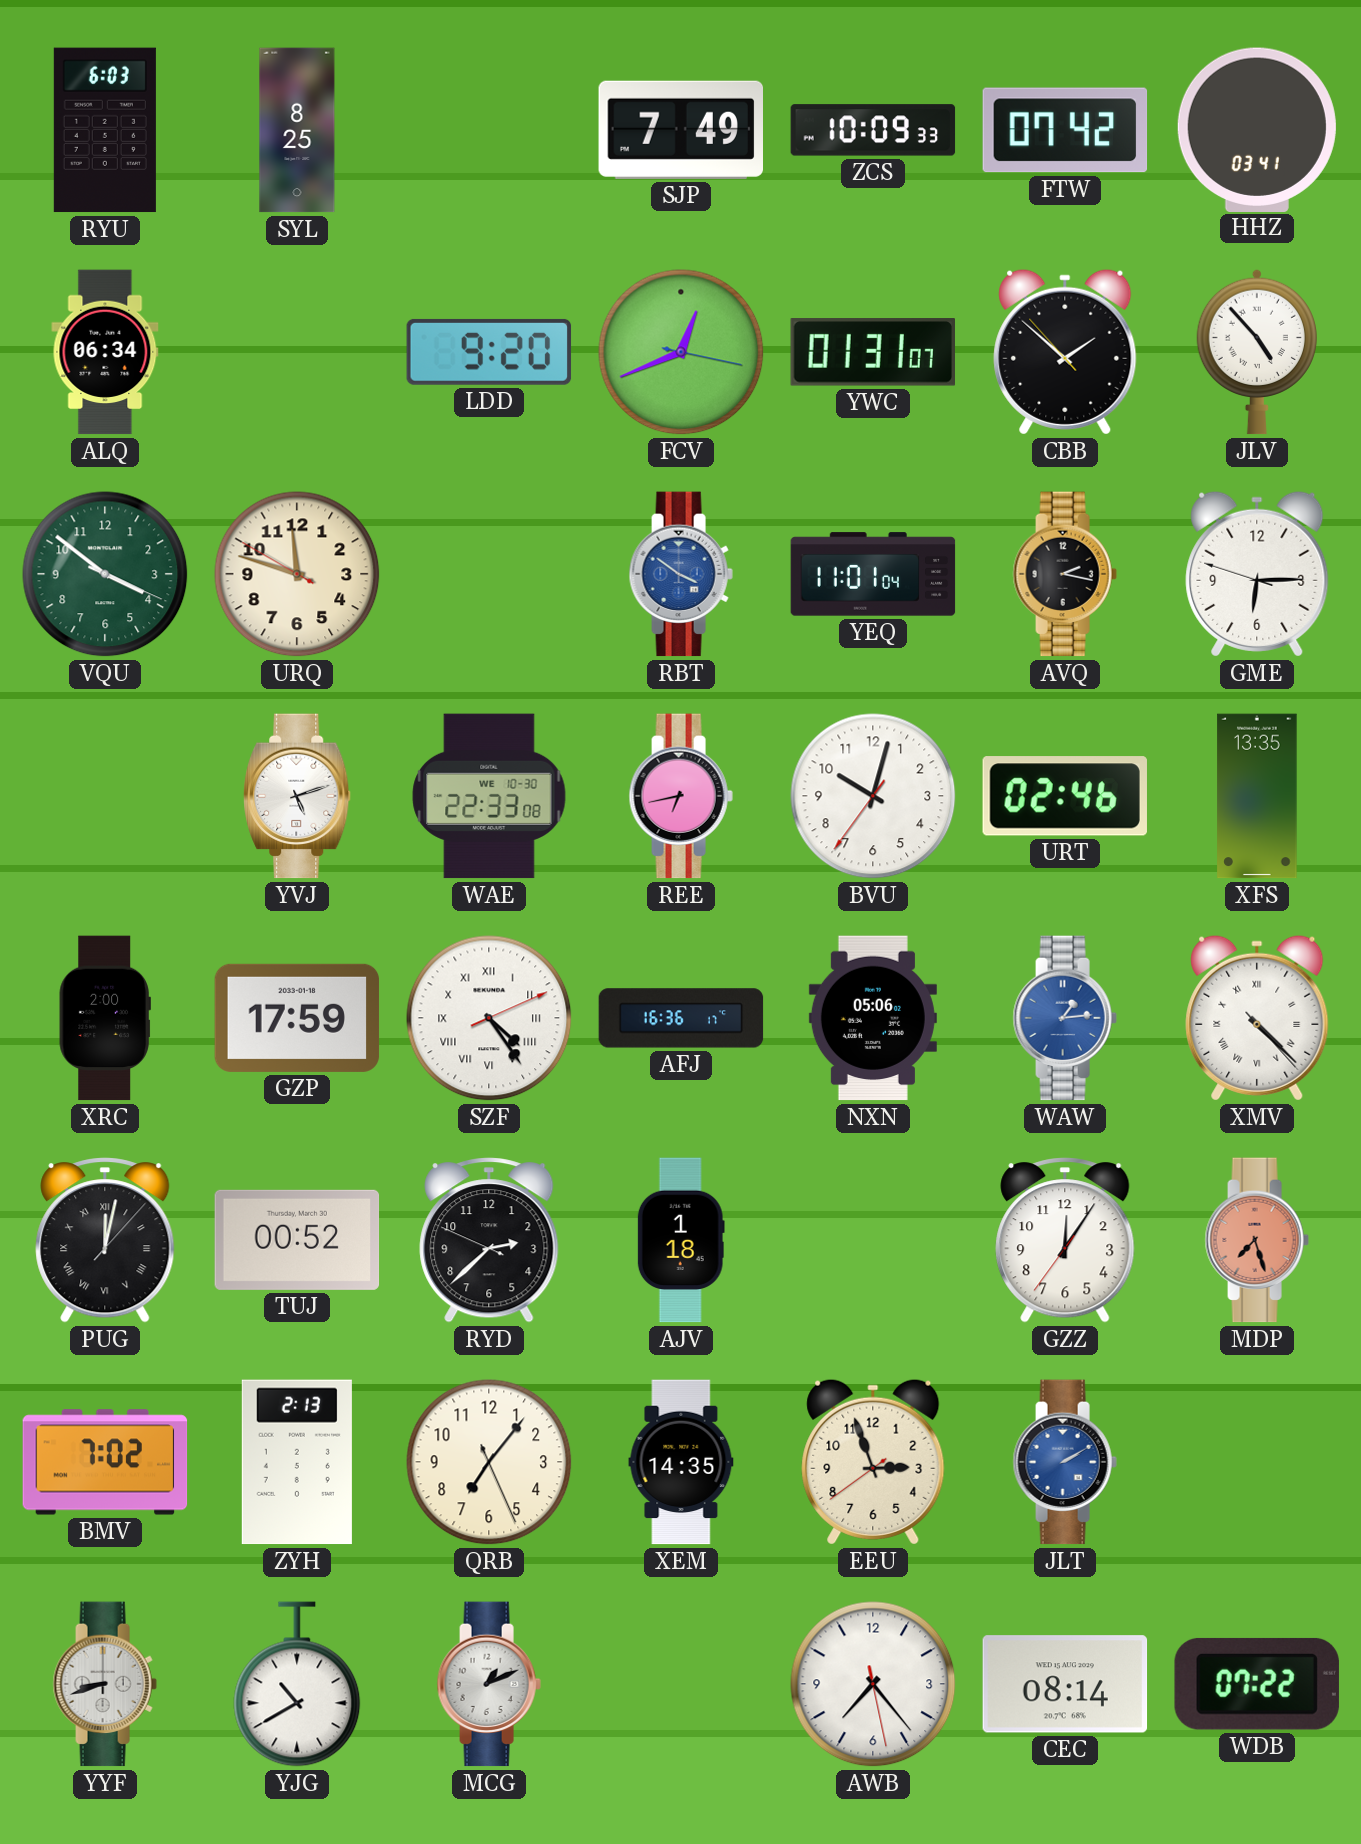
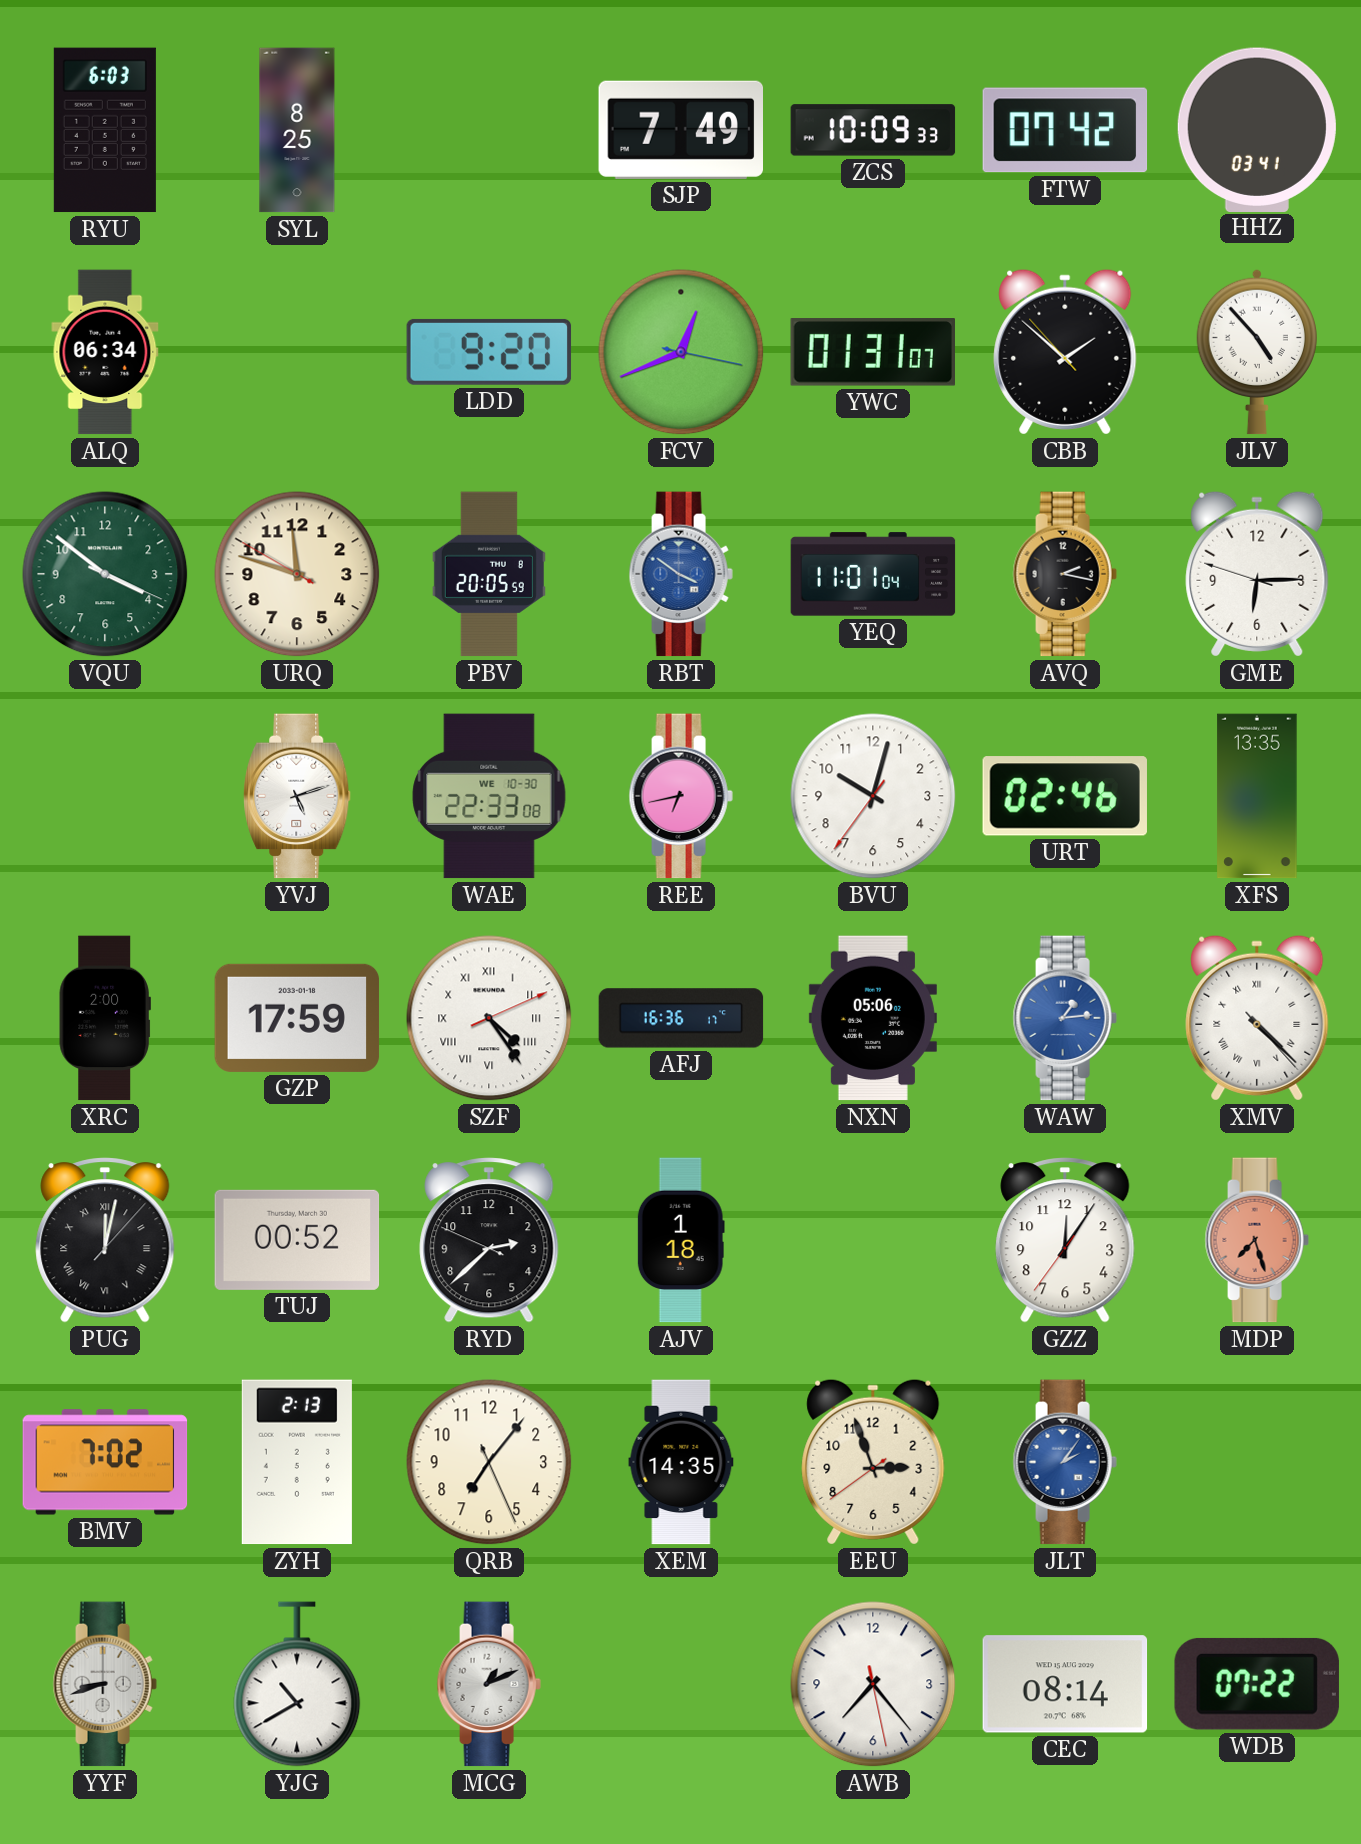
PBV: none -> 20:05 (489, 574)
JLT: 2:10 -> 2:06 (1065, 1462)
